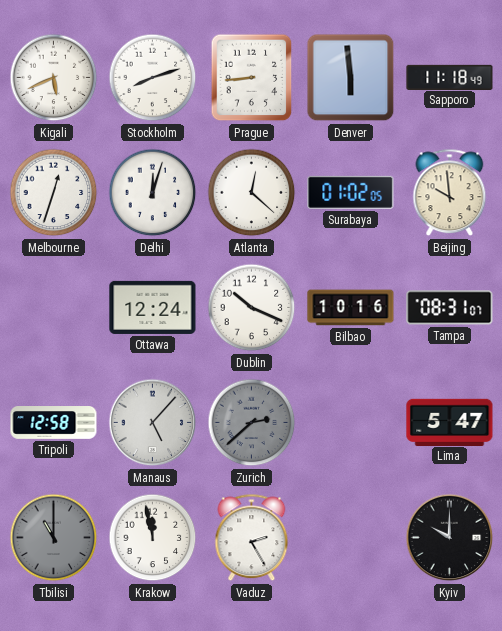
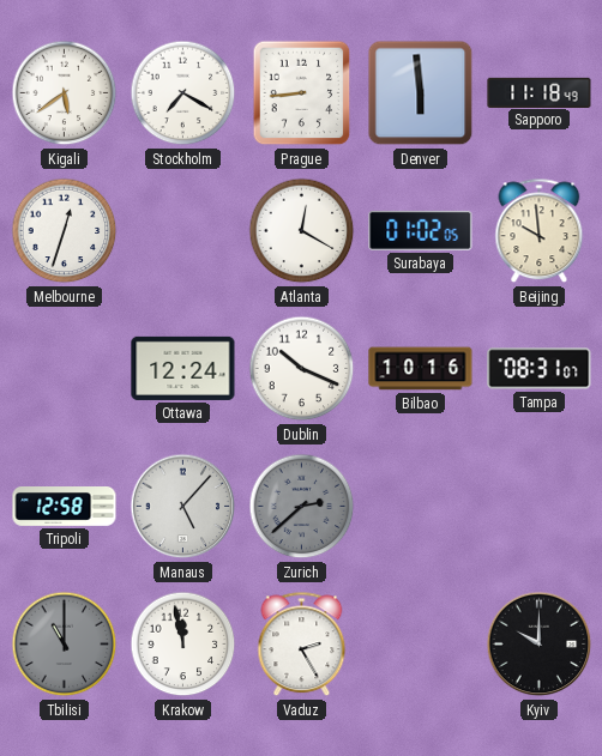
Kigali: 5:41 -> 5:39 (65, 93)
Stockholm: 8:12 -> 7:20 (183, 93)
Delhi: 12:03 -> none (153, 193)
Atlanta: 12:22 -> 12:20 (302, 231)
Lima: 5:47 -> none (450, 422)
